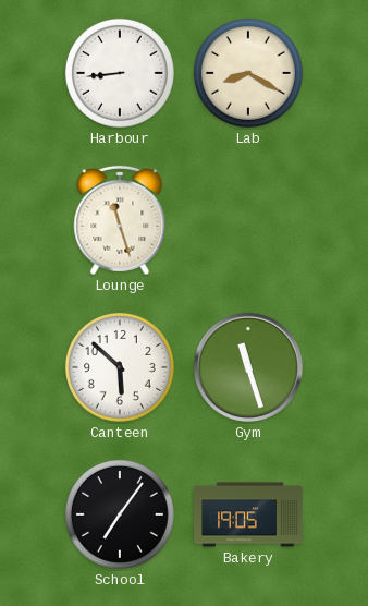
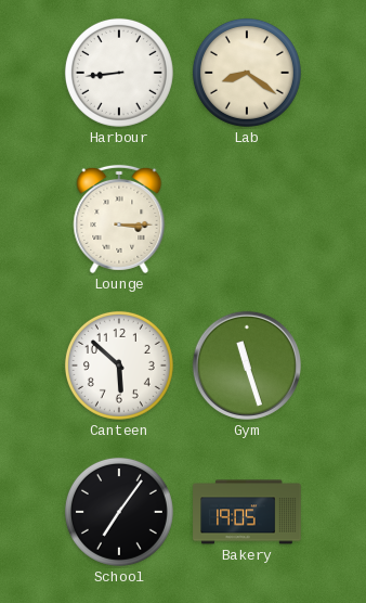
Lab: 8:20 -> 8:21 (247, 73)
Lounge: 11:27 -> 3:15 (119, 219)
